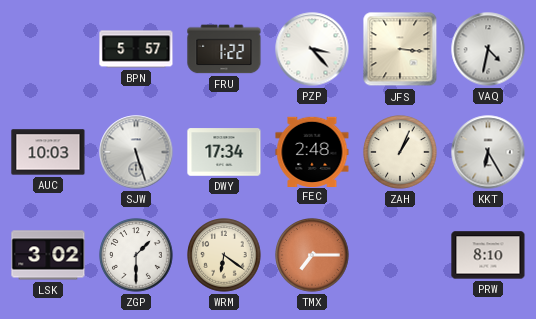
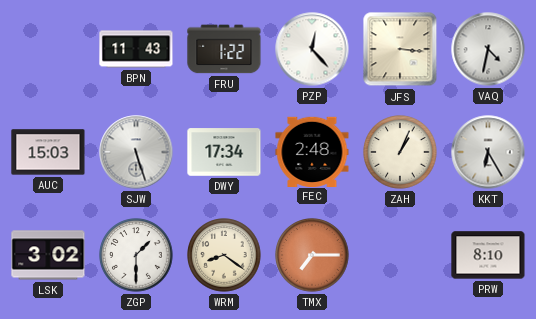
BPN: 5:57 -> 11:43 (136, 49)
PZP: 3:23 -> 12:23 (312, 49)
AUC: 10:03 -> 15:03 (48, 152)
WRM: 6:21 -> 8:21 (224, 255)
